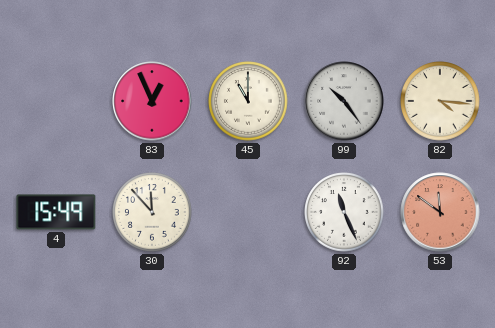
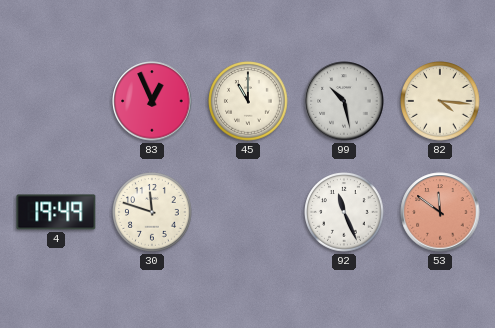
99: 10:24 -> 10:28 (344, 101)
4: 15:49 -> 19:49 (56, 212)
30: 11:53 -> 11:48 (152, 212)
